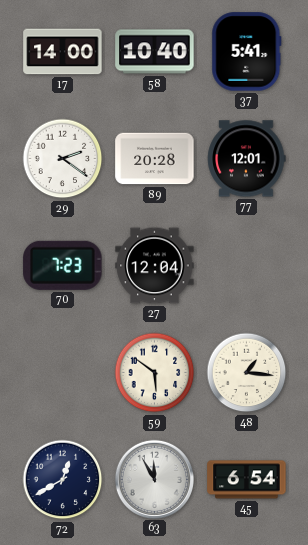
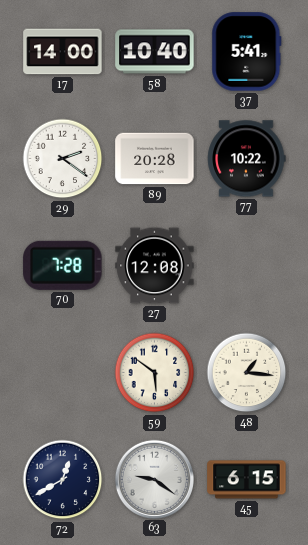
77: 12:01 -> 10:22 (247, 159)
70: 7:23 -> 7:28 (63, 265)
27: 12:04 -> 12:08 (155, 266)
63: 11:55 -> 9:21 (154, 479)
45: 6:54 -> 6:15 (247, 480)
